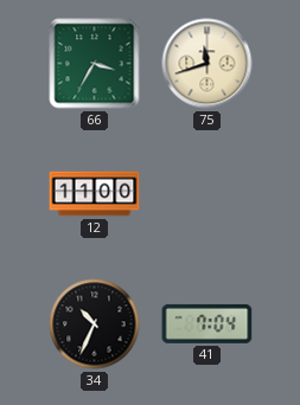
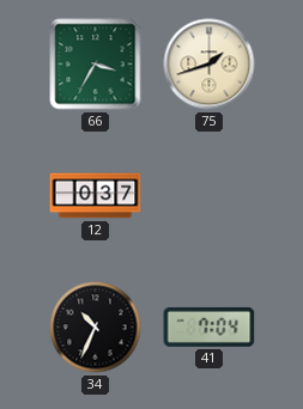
75: 11:42 -> 1:42 (210, 65)
12: 11:00 -> 0:37 (96, 196)
